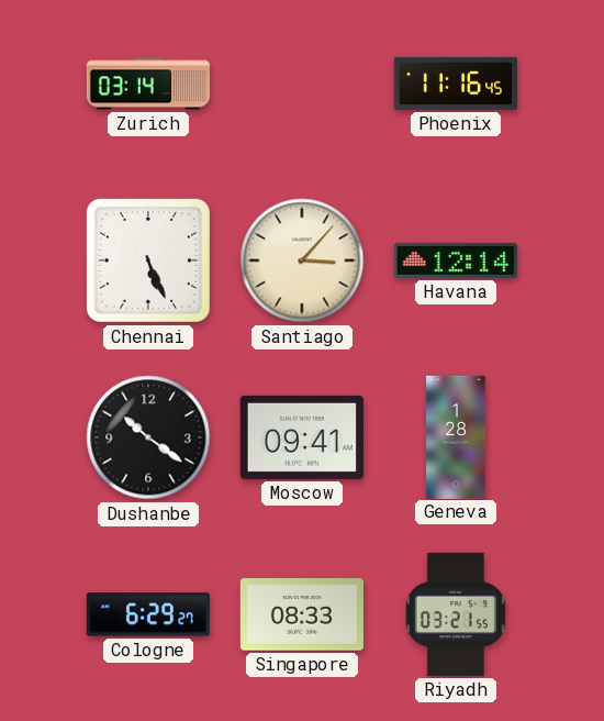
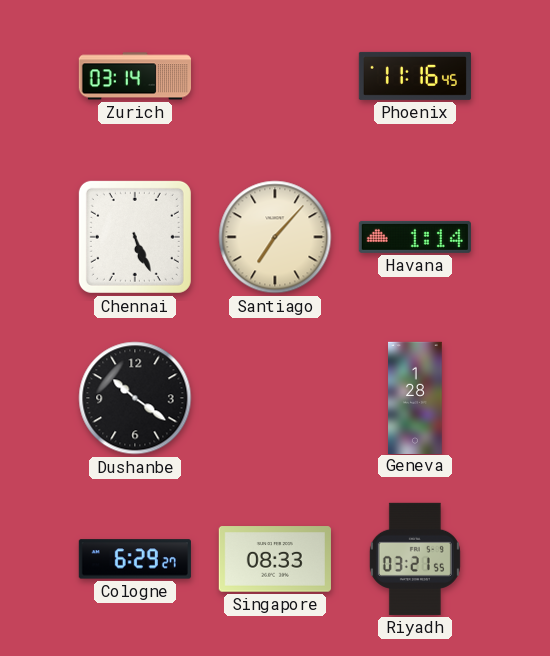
Santiago: 3:07 -> 7:07 (275, 237)
Havana: 12:14 -> 1:14 (415, 237)
Moscow: 09:41 -> none (302, 437)
